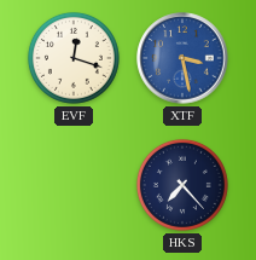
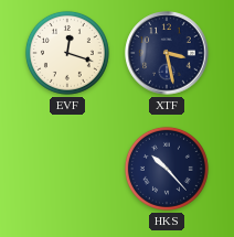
XTF dial: blue -> navy (167, 53)
HKS: 7:23 -> 10:23 (167, 169)
